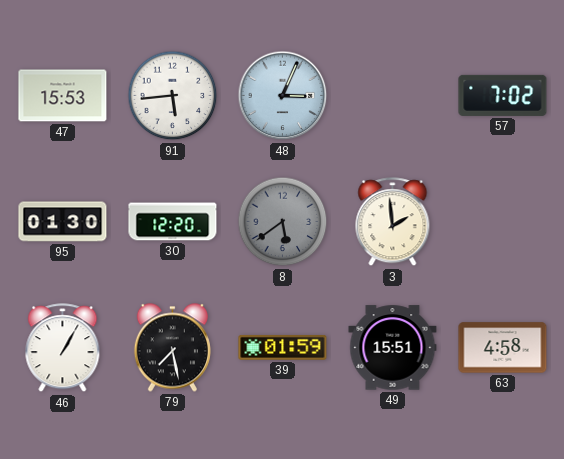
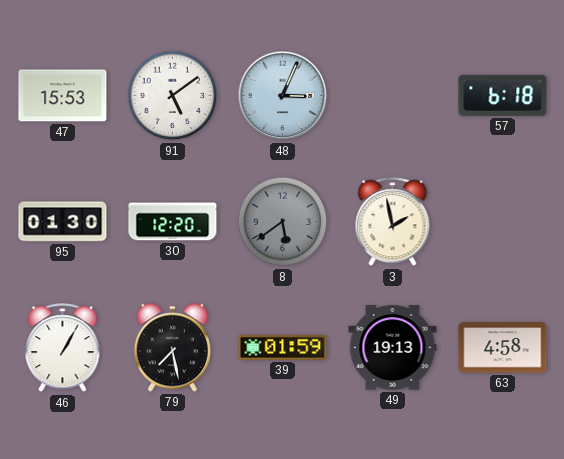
91: 5:44 -> 5:09 (173, 96)
57: 7:02 -> 6:18 (503, 95)
3: 1:59 -> 1:58 (393, 222)
49: 15:51 -> 19:13 (393, 348)
